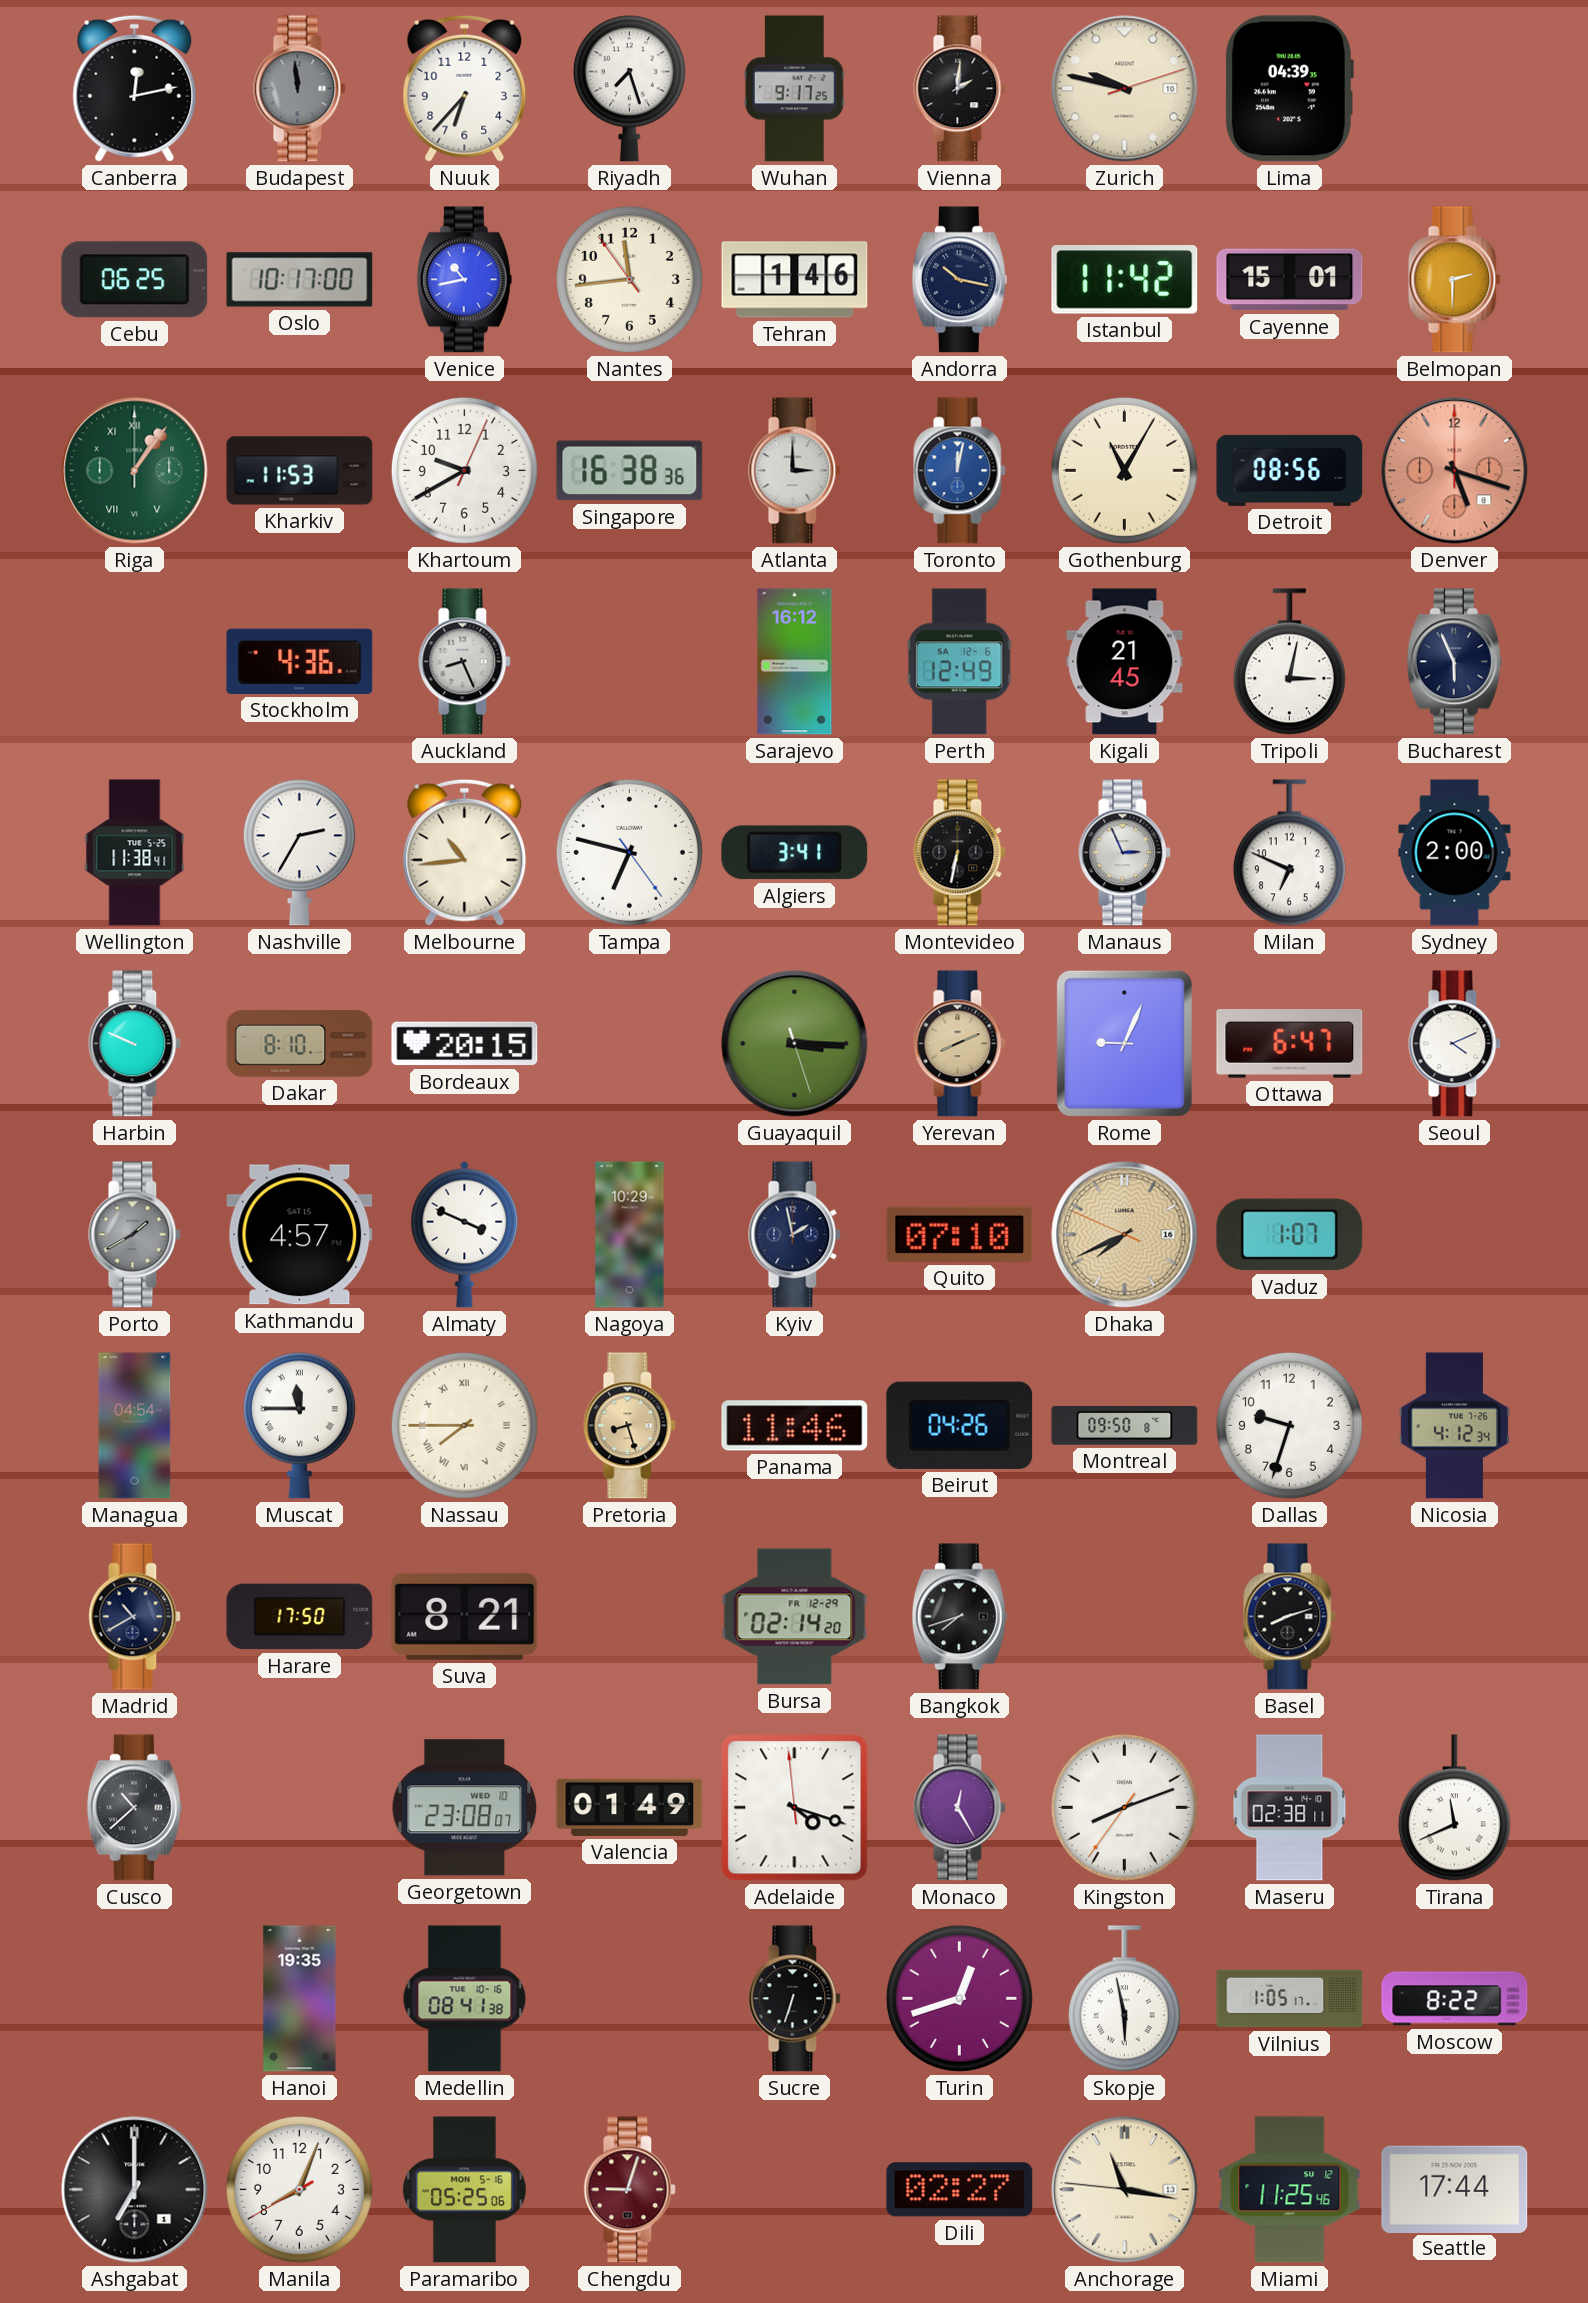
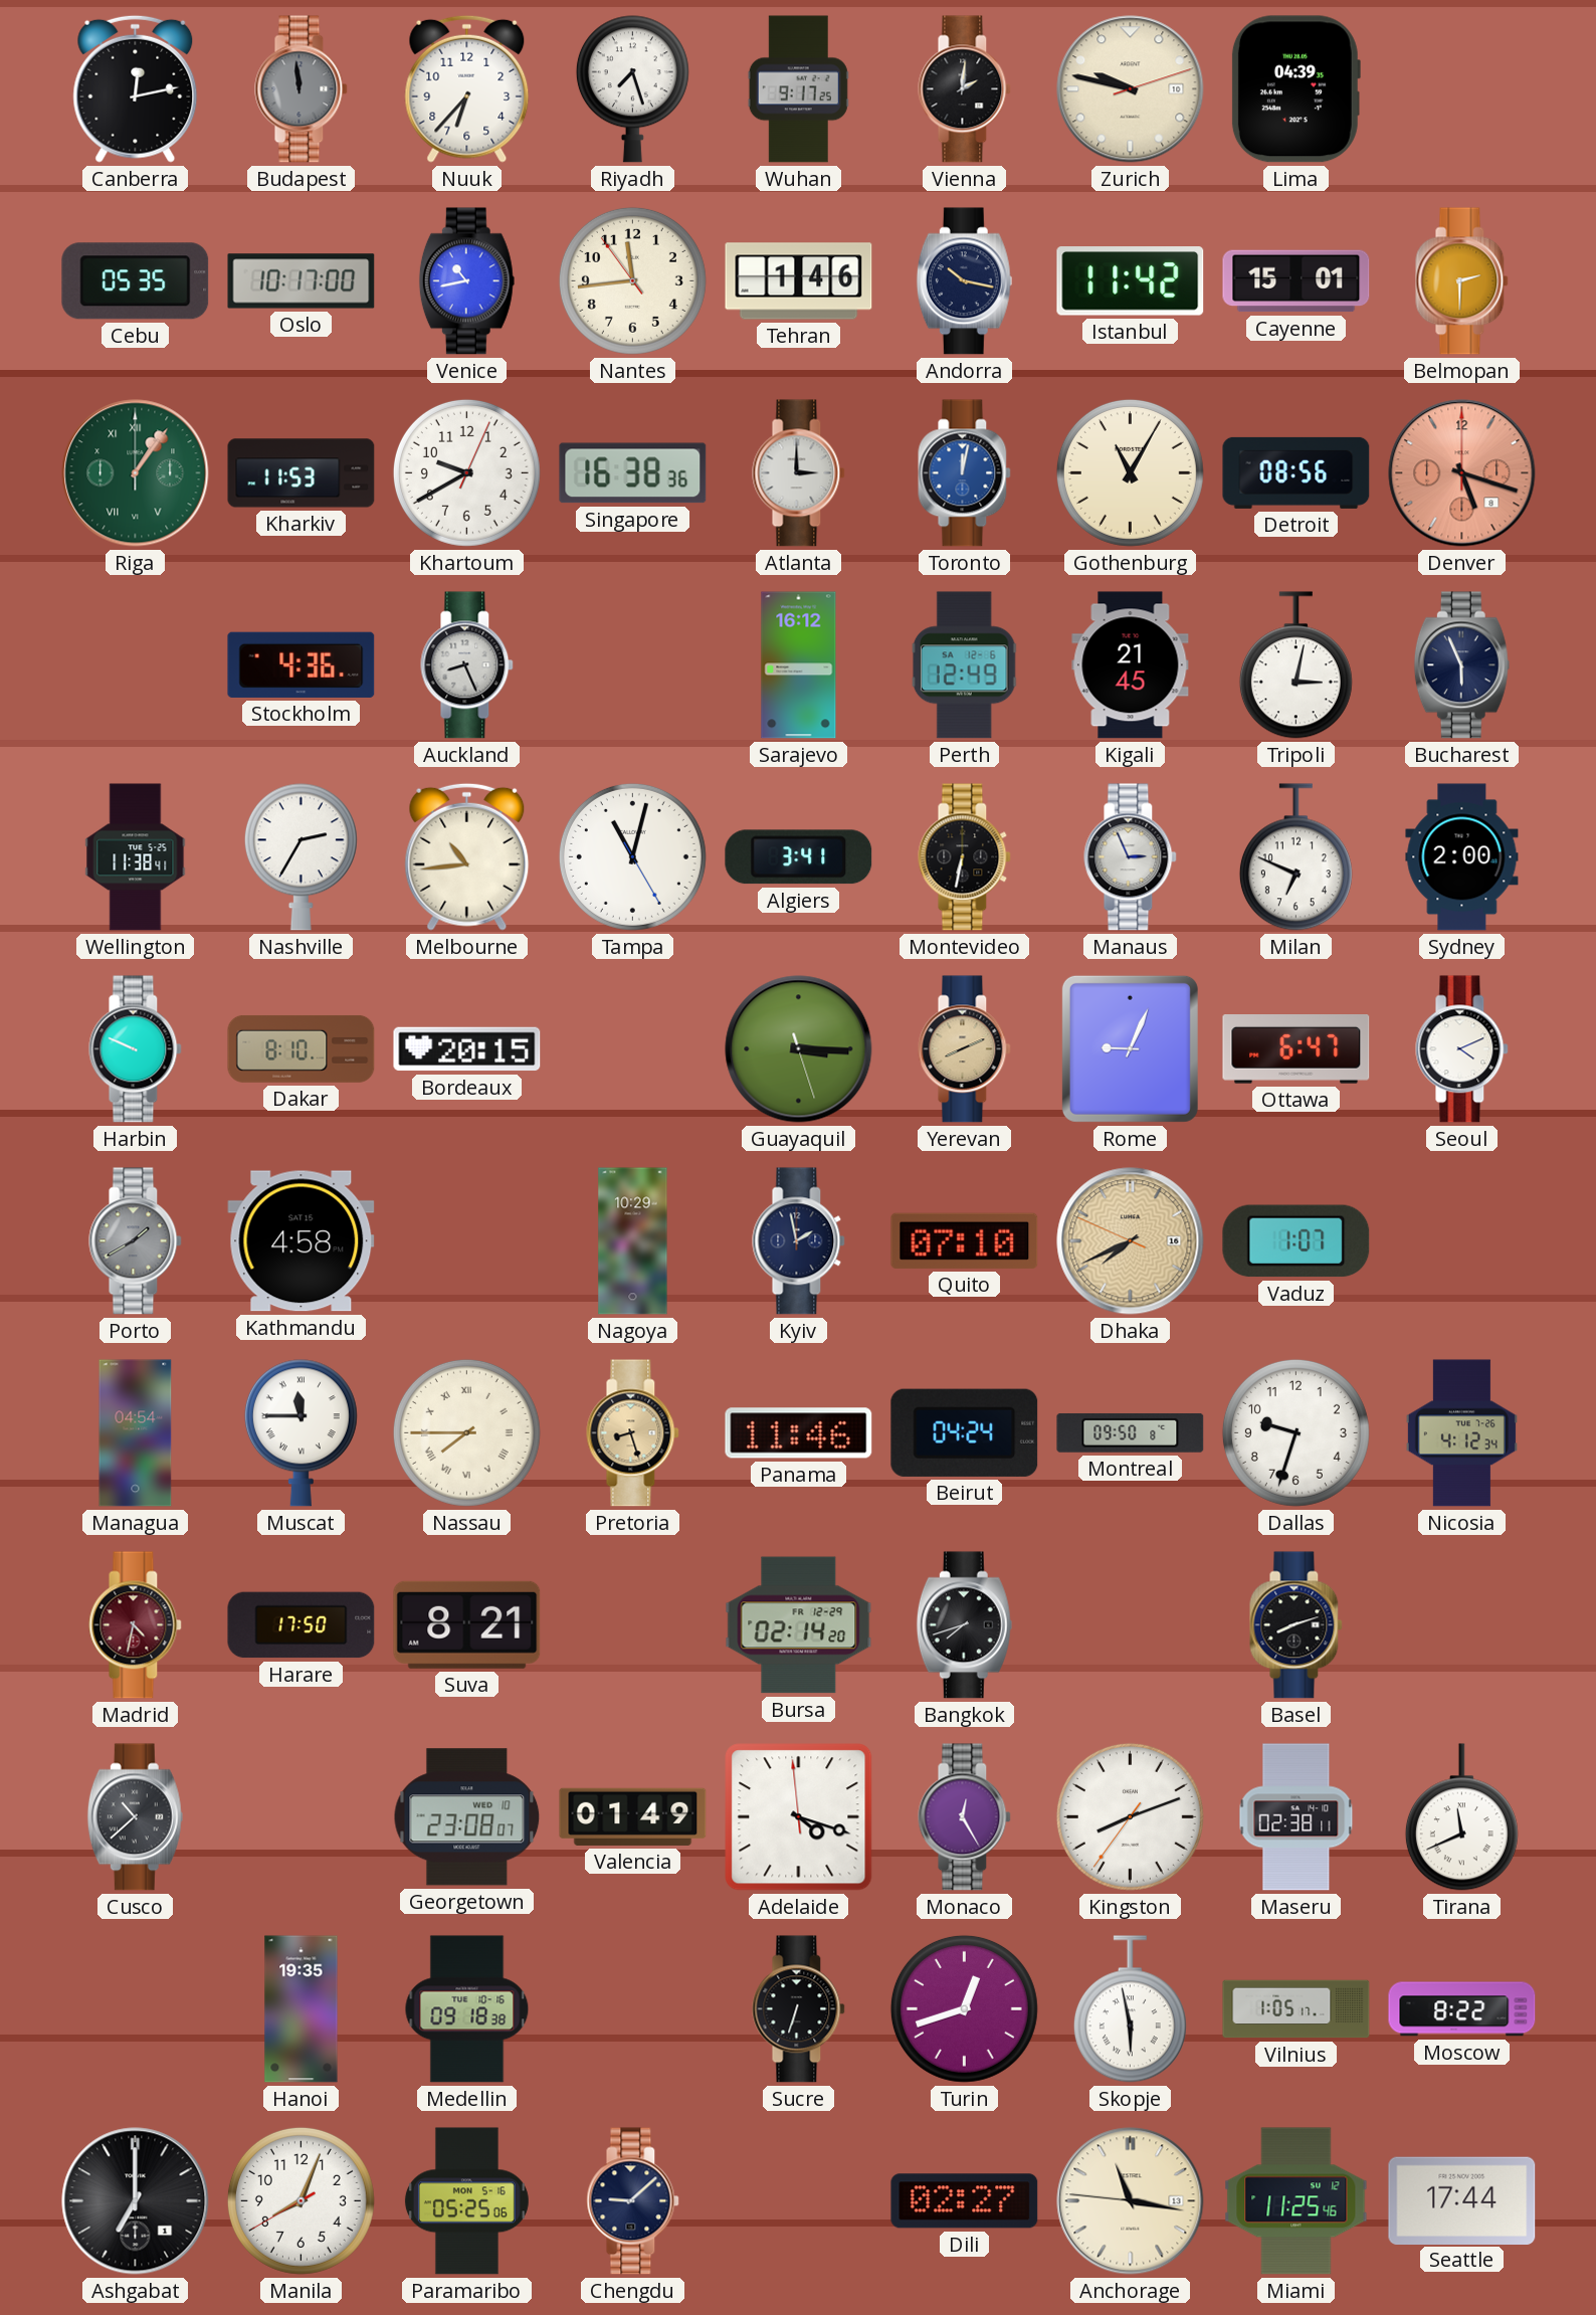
Cebu: 06:25 -> 05:35 (136, 281)
Tampa: 6:47 -> 11:02 (632, 856)
Kathmandu: 4:57 -> 4:58 (302, 1241)
Almaty: 3:49 -> none (465, 1234)
Beirut: 04:26 -> 04:24 (965, 1432)
Madrid: 10:40 -> 4:32 (136, 1625)
Madrid dial: navy -> burgundy (136, 1625)
Medellin: 08:41 -> 09:18 (467, 2009)
Chengdu: 9:03 -> 9:08 (633, 2201)
Chengdu dial: burgundy -> navy (633, 2201)
